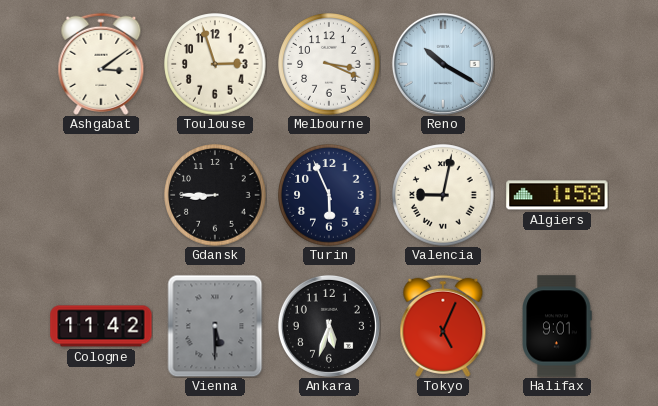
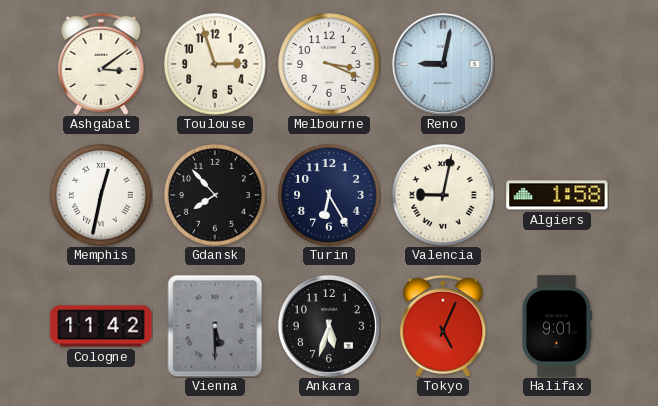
Reno: 10:20 -> 9:02 (443, 64)
Memphis: none -> 12:32 (101, 195)
Gdansk: 8:45 -> 7:53 (215, 195)
Turin: 5:56 -> 6:25 (329, 195)
